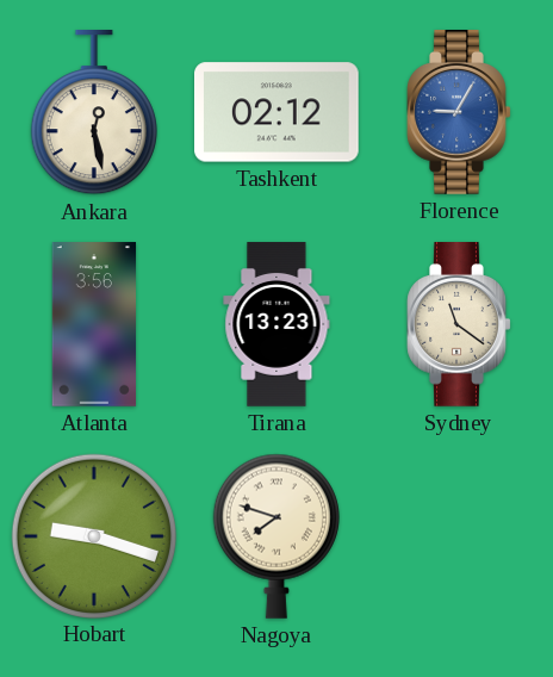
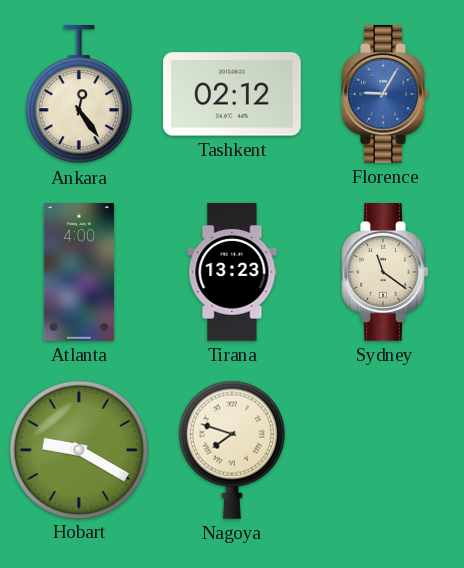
Ankara: 12:28 -> 12:24 (79, 95)
Atlanta: 3:56 -> 4:00 (79, 272)
Hobart: 9:18 -> 9:20 (78, 449)
